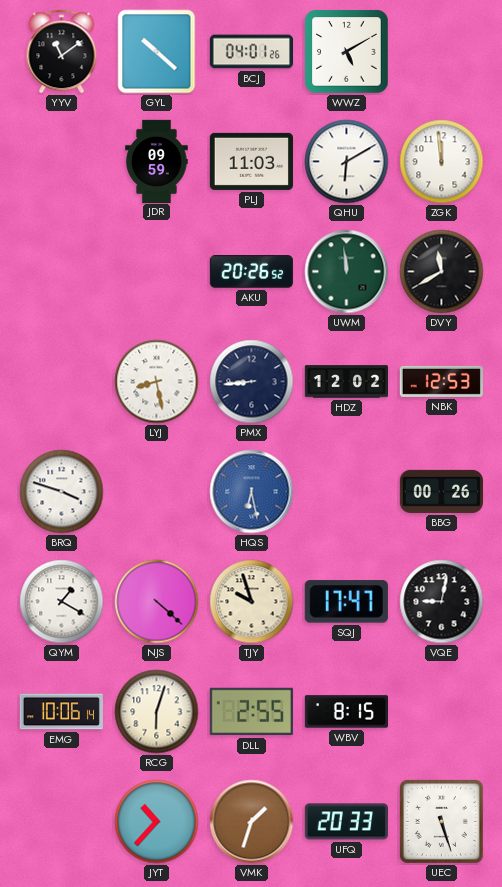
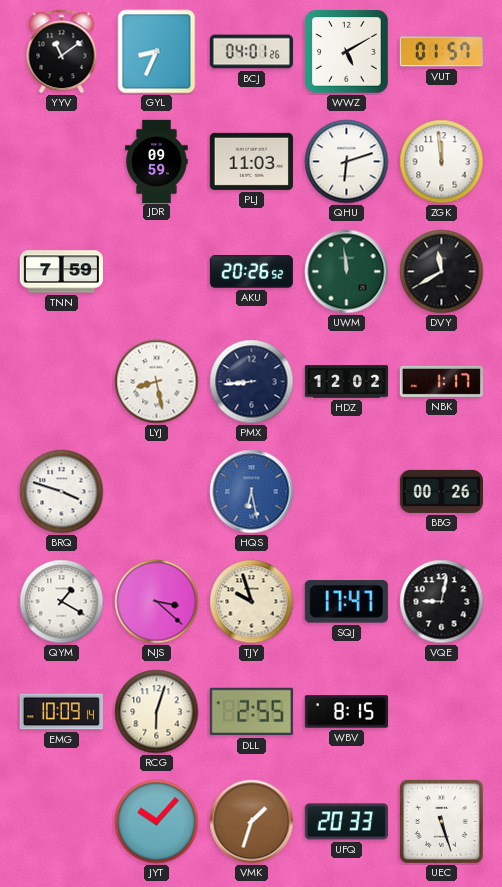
GYL: 10:22 -> 8:34 (157, 52)
VUT: none -> 01:57 (441, 52)
QHU: 6:10 -> 6:12 (347, 162)
TNN: none -> 7:59 (61, 272)
NBK: 12:53 -> 1:17 (441, 381)
NJS: 4:22 -> 3:22 (157, 602)
EMG: 10:06 -> 10:09 (61, 712)
JYT: 10:37 -> 10:07 (157, 822)
